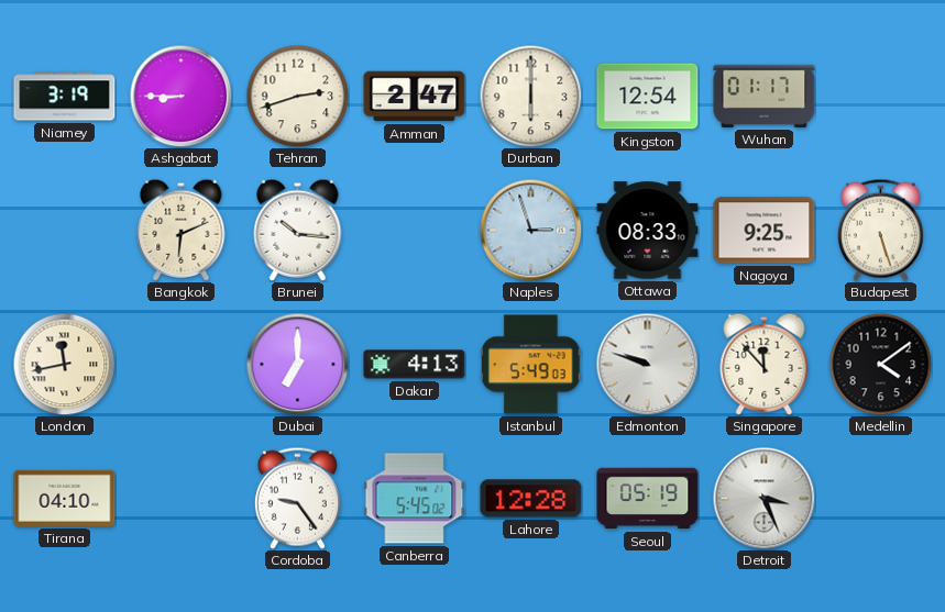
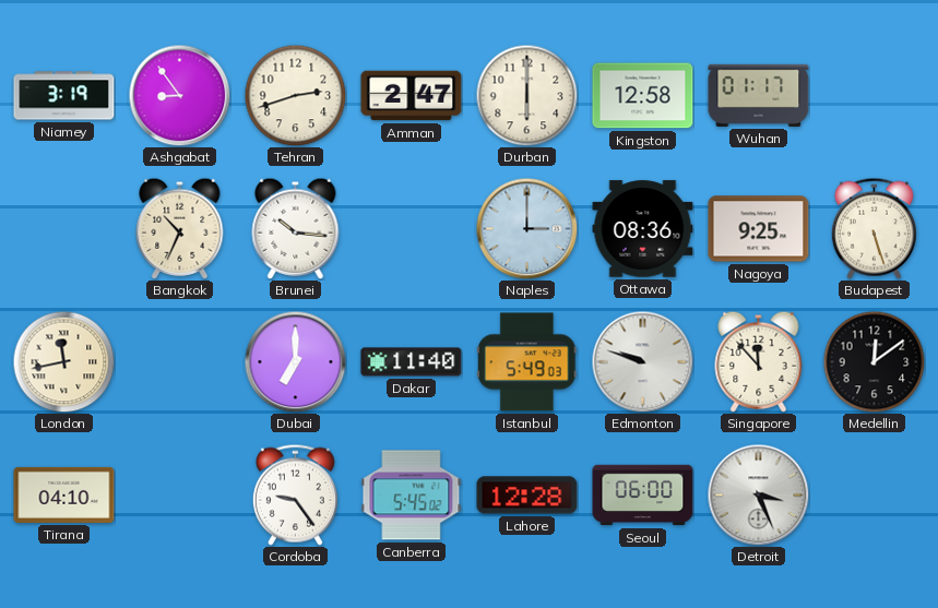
Ashgabat: 8:45 -> 8:54 (179, 95)
Kingston: 12:54 -> 12:58 (643, 96)
Bangkok: 6:11 -> 10:34 (180, 228)
Naples: 2:57 -> 3:00 (526, 228)
Ottawa: 08:33 -> 08:36 (643, 229)
Dakar: 4:13 -> 11:40 (412, 362)
Medellin: 4:09 -> 12:09 (874, 361)
Seoul: 05:19 -> 06:00 (643, 496)
